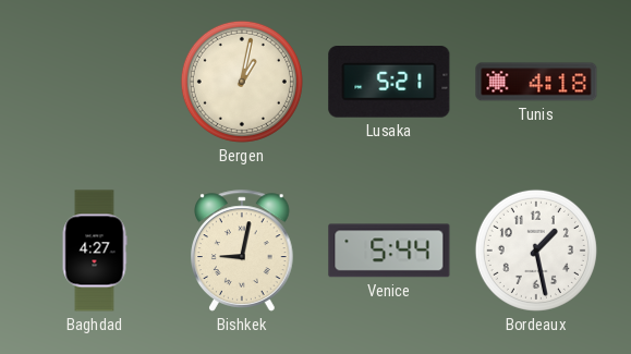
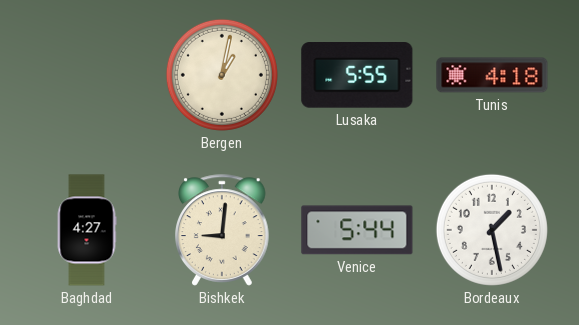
Lusaka: 5:21 -> 5:55 (357, 75)
Bishkek: 9:02 -> 9:01 (223, 230)
